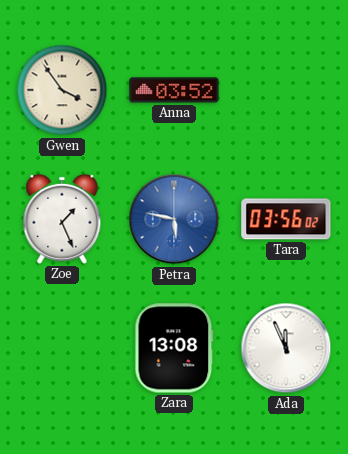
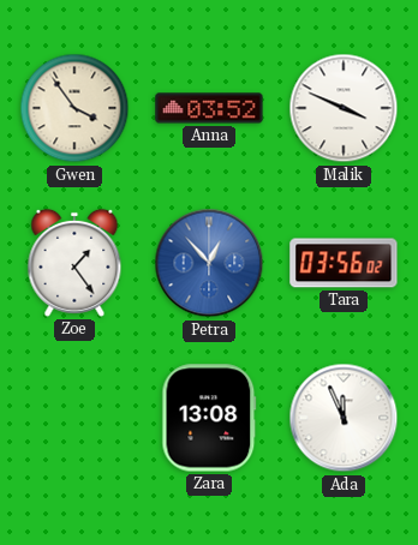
Malik: none -> 3:49 (344, 108)
Zoe: 1:26 -> 1:24 (74, 263)
Petra: 5:47 -> 12:53 (209, 263)
